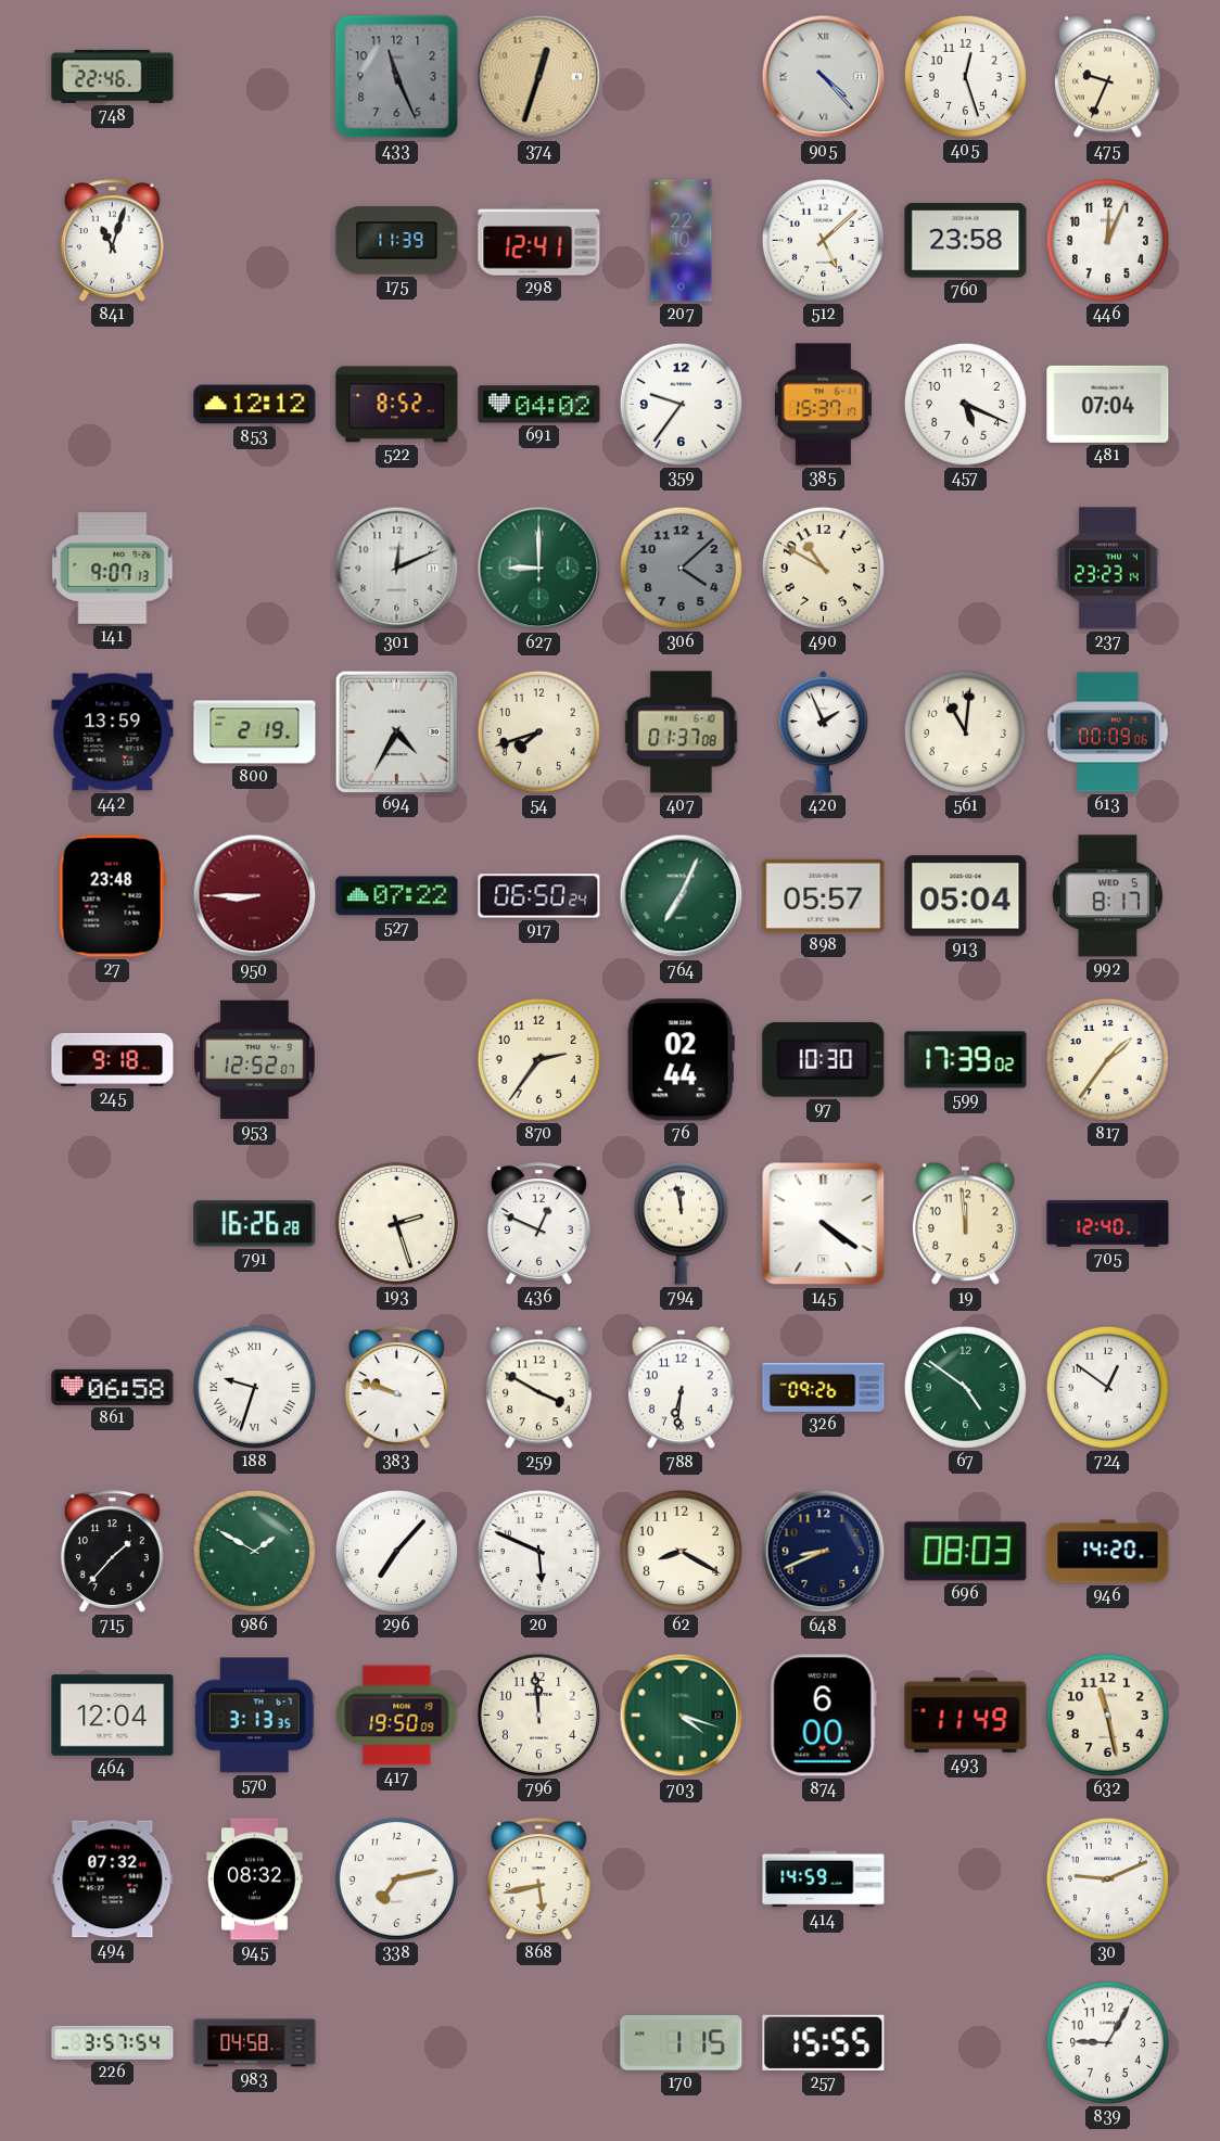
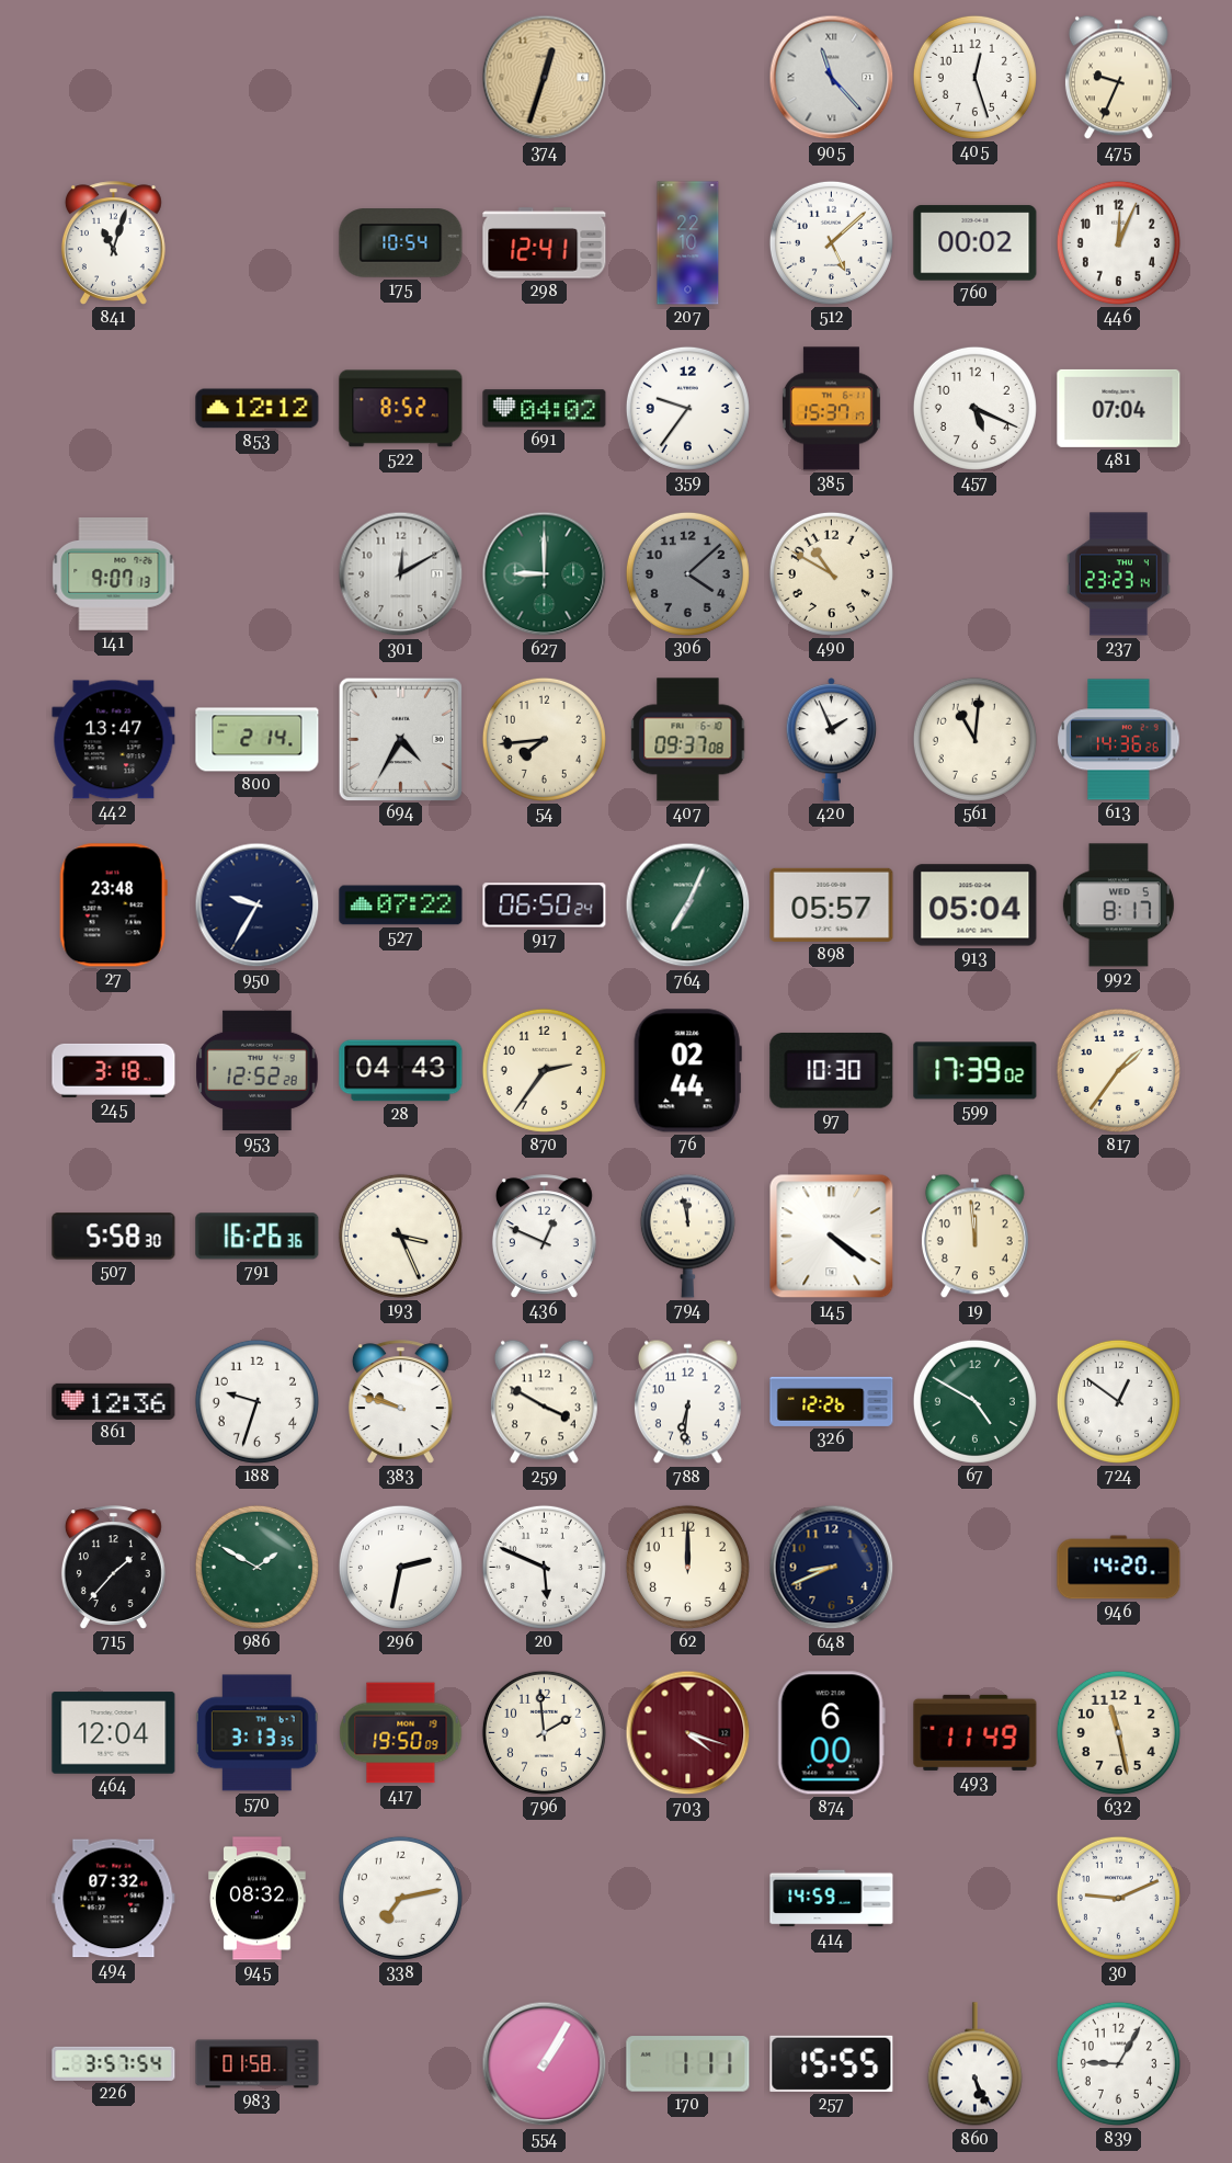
748: 22:46 -> none (113, 76)
433: 11:26 -> none (397, 77)
905: 4:23 -> 11:23 (832, 78)
175: 11:39 -> 10:54 (401, 243)
760: 23:58 -> 00:02 (976, 243)
301: 12:11 -> 12:10 (401, 574)
442: 13:59 -> 13:47 (114, 740)
800: 2:19 -> 2:14 (258, 740)
54: 7:42 -> 7:44 (544, 739)
407: 01:37 -> 09:37 (688, 740)
613: 00:09 -> 14:36 (1119, 740)
950: 8:45 -> 9:35 (258, 906)
950 dial: burgundy -> navy (258, 906)
245: 9:18 -> 3:18 (114, 1070)
953: 12:52:07 -> 12:52:28 (258, 1071)
28: none -> 04:43 (401, 1071)
507: none -> 5:58 (114, 1237)
791: 16:26:28 -> 16:26:36 (258, 1237)
193: 2:27 -> 3:26 (400, 1236)
705: 12:40 -> none (1108, 1224)
861: 06:58 -> 12:36 (114, 1401)
188 numerals: Roman -> Arabic (256, 1401)
326: 09:26 -> 12:26 (832, 1401)
67: 4:51 -> 4:50 (974, 1401)
296: 7:07 -> 2:32 (400, 1567)
62: 8:20 -> 12:00 (687, 1567)
696: 08:03 -> none (966, 1552)
796: 11:59 -> 1:59 (544, 1732)
703 dial: green -> burgundy (688, 1733)
868: 5:43 -> none (538, 1879)
983: 04:58 -> 01:58 (258, 2064)
554: none -> 1:05 (545, 2064)
170: 1:15 -> 1:11 (688, 2064)
860: none -> 5:26 (974, 2064)
